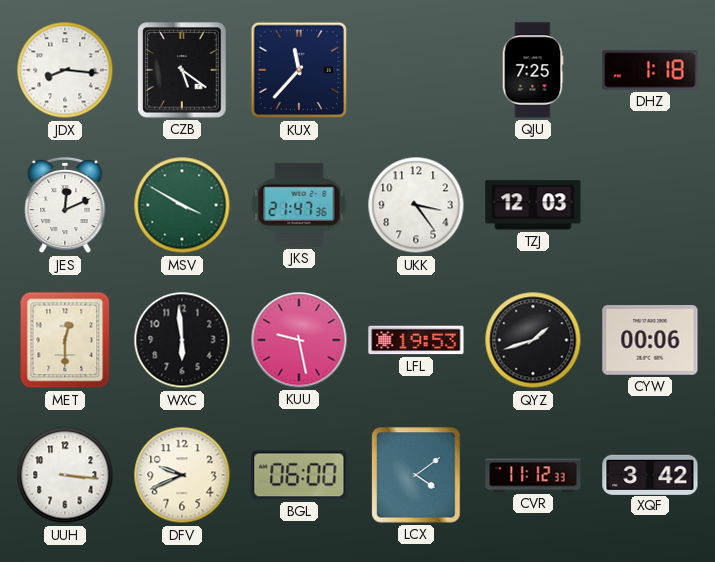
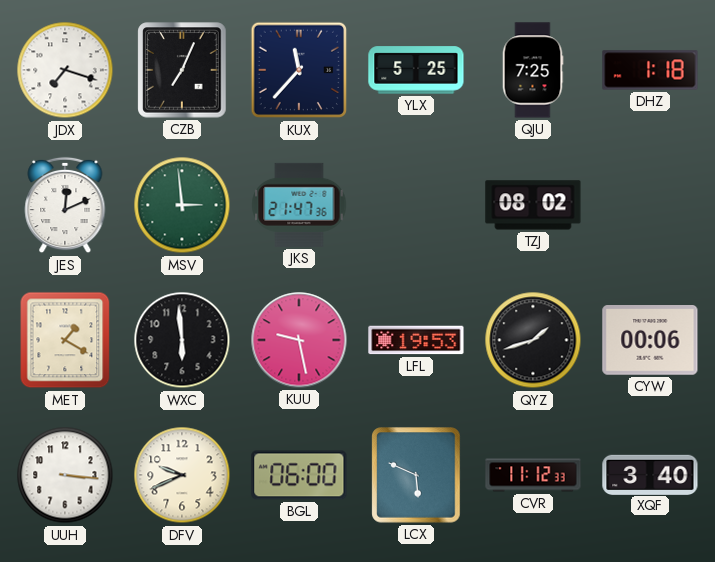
JDX: 8:16 -> 7:18 (65, 70)
CZB: 5:21 -> 7:04 (182, 70)
YLX: none -> 5:25 (416, 70)
MSV: 3:50 -> 2:59 (182, 205)
UKK: 3:24 -> none (416, 205)
TZJ: 12:03 -> 08:02 (533, 205)
MET: 12:30 -> 1:20 (65, 340)
LCX: 4:09 -> 5:49 (416, 475)
XQF: 3:42 -> 3:40 (650, 474)
